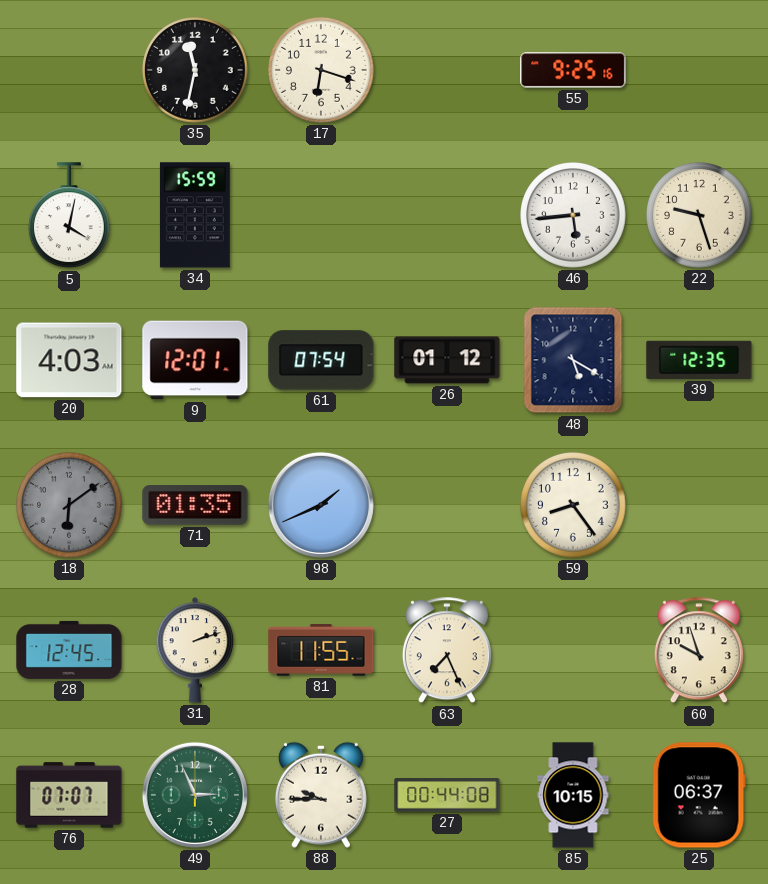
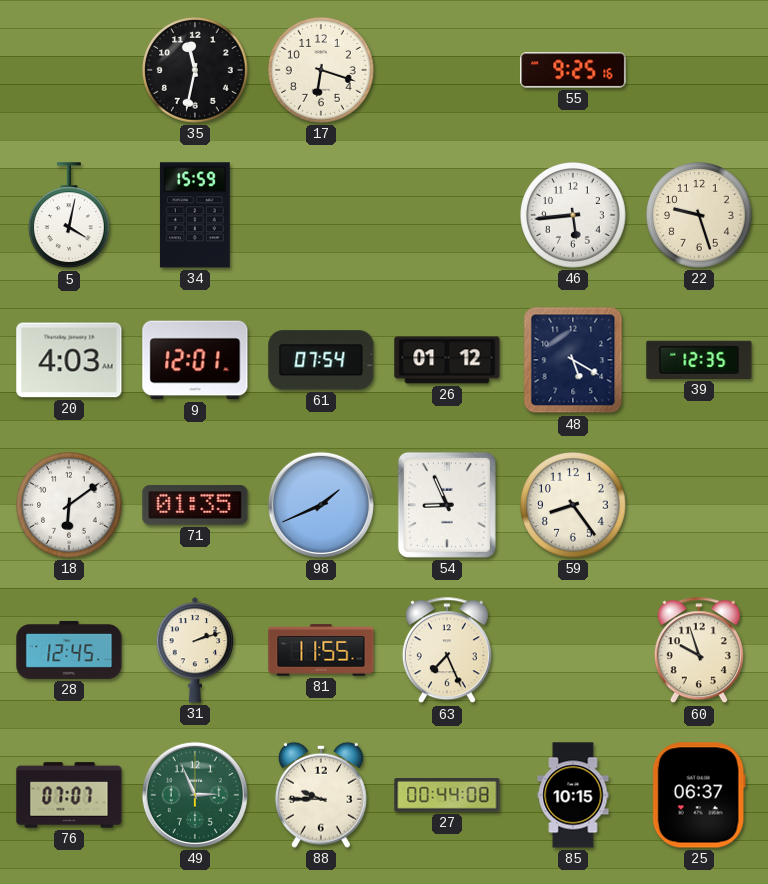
18 dial: grey -> white (70, 506)
54: none -> 8:56 (447, 505)
